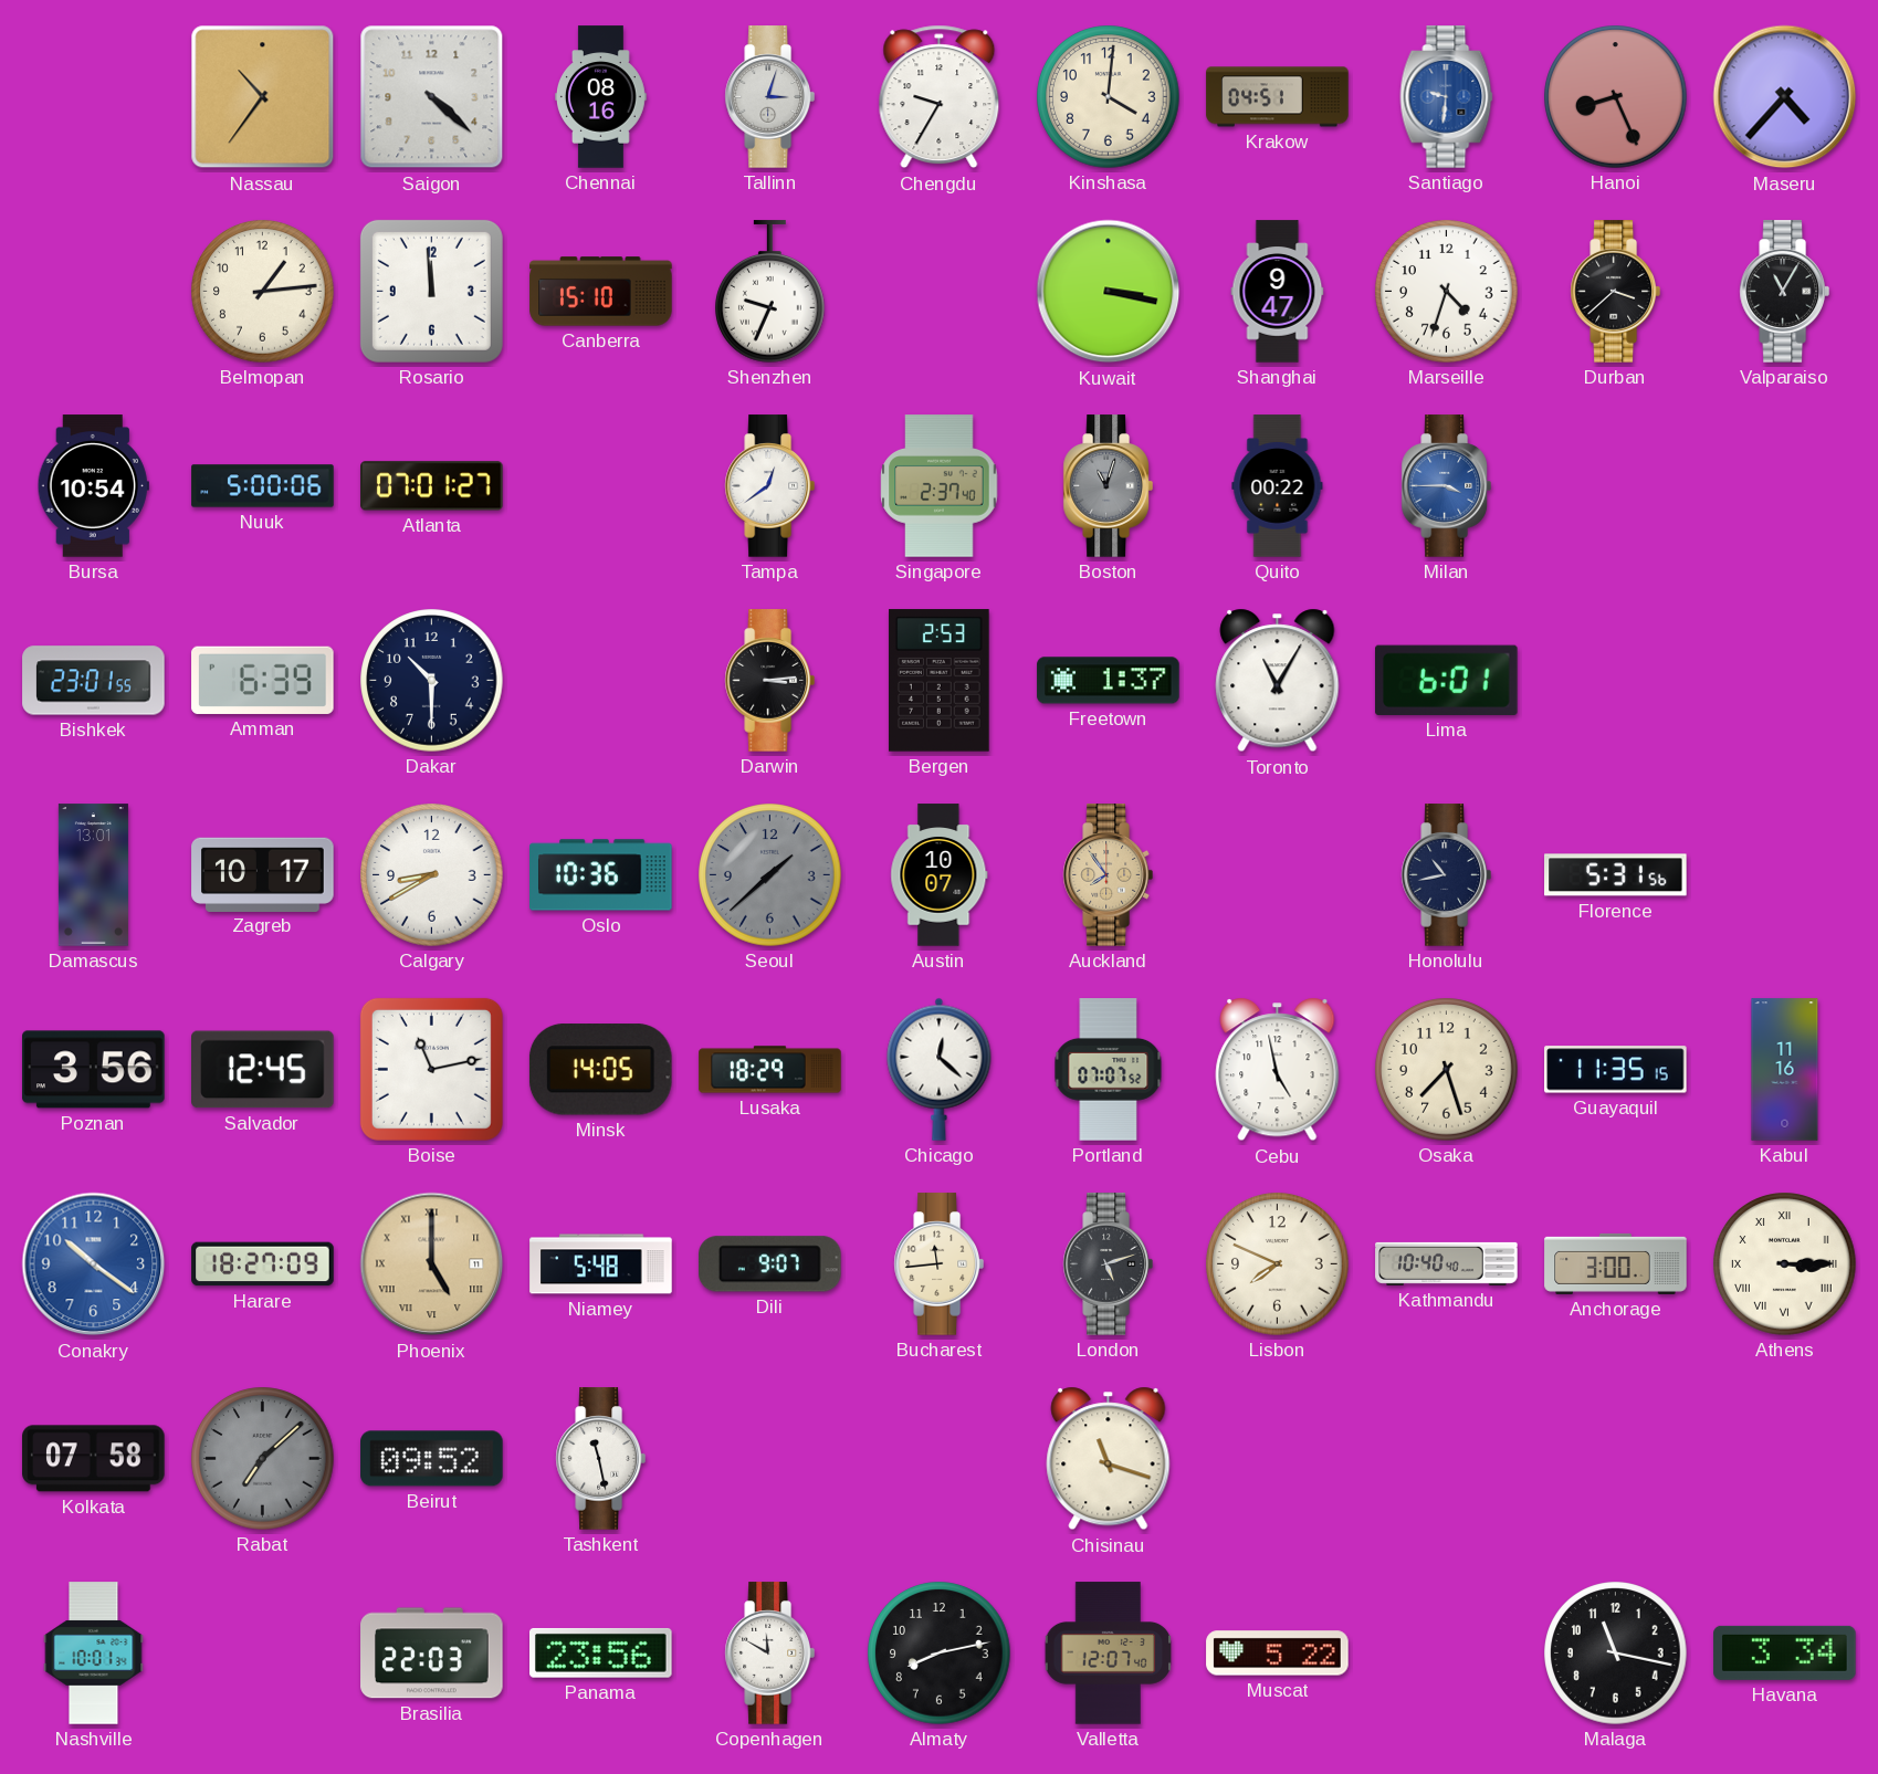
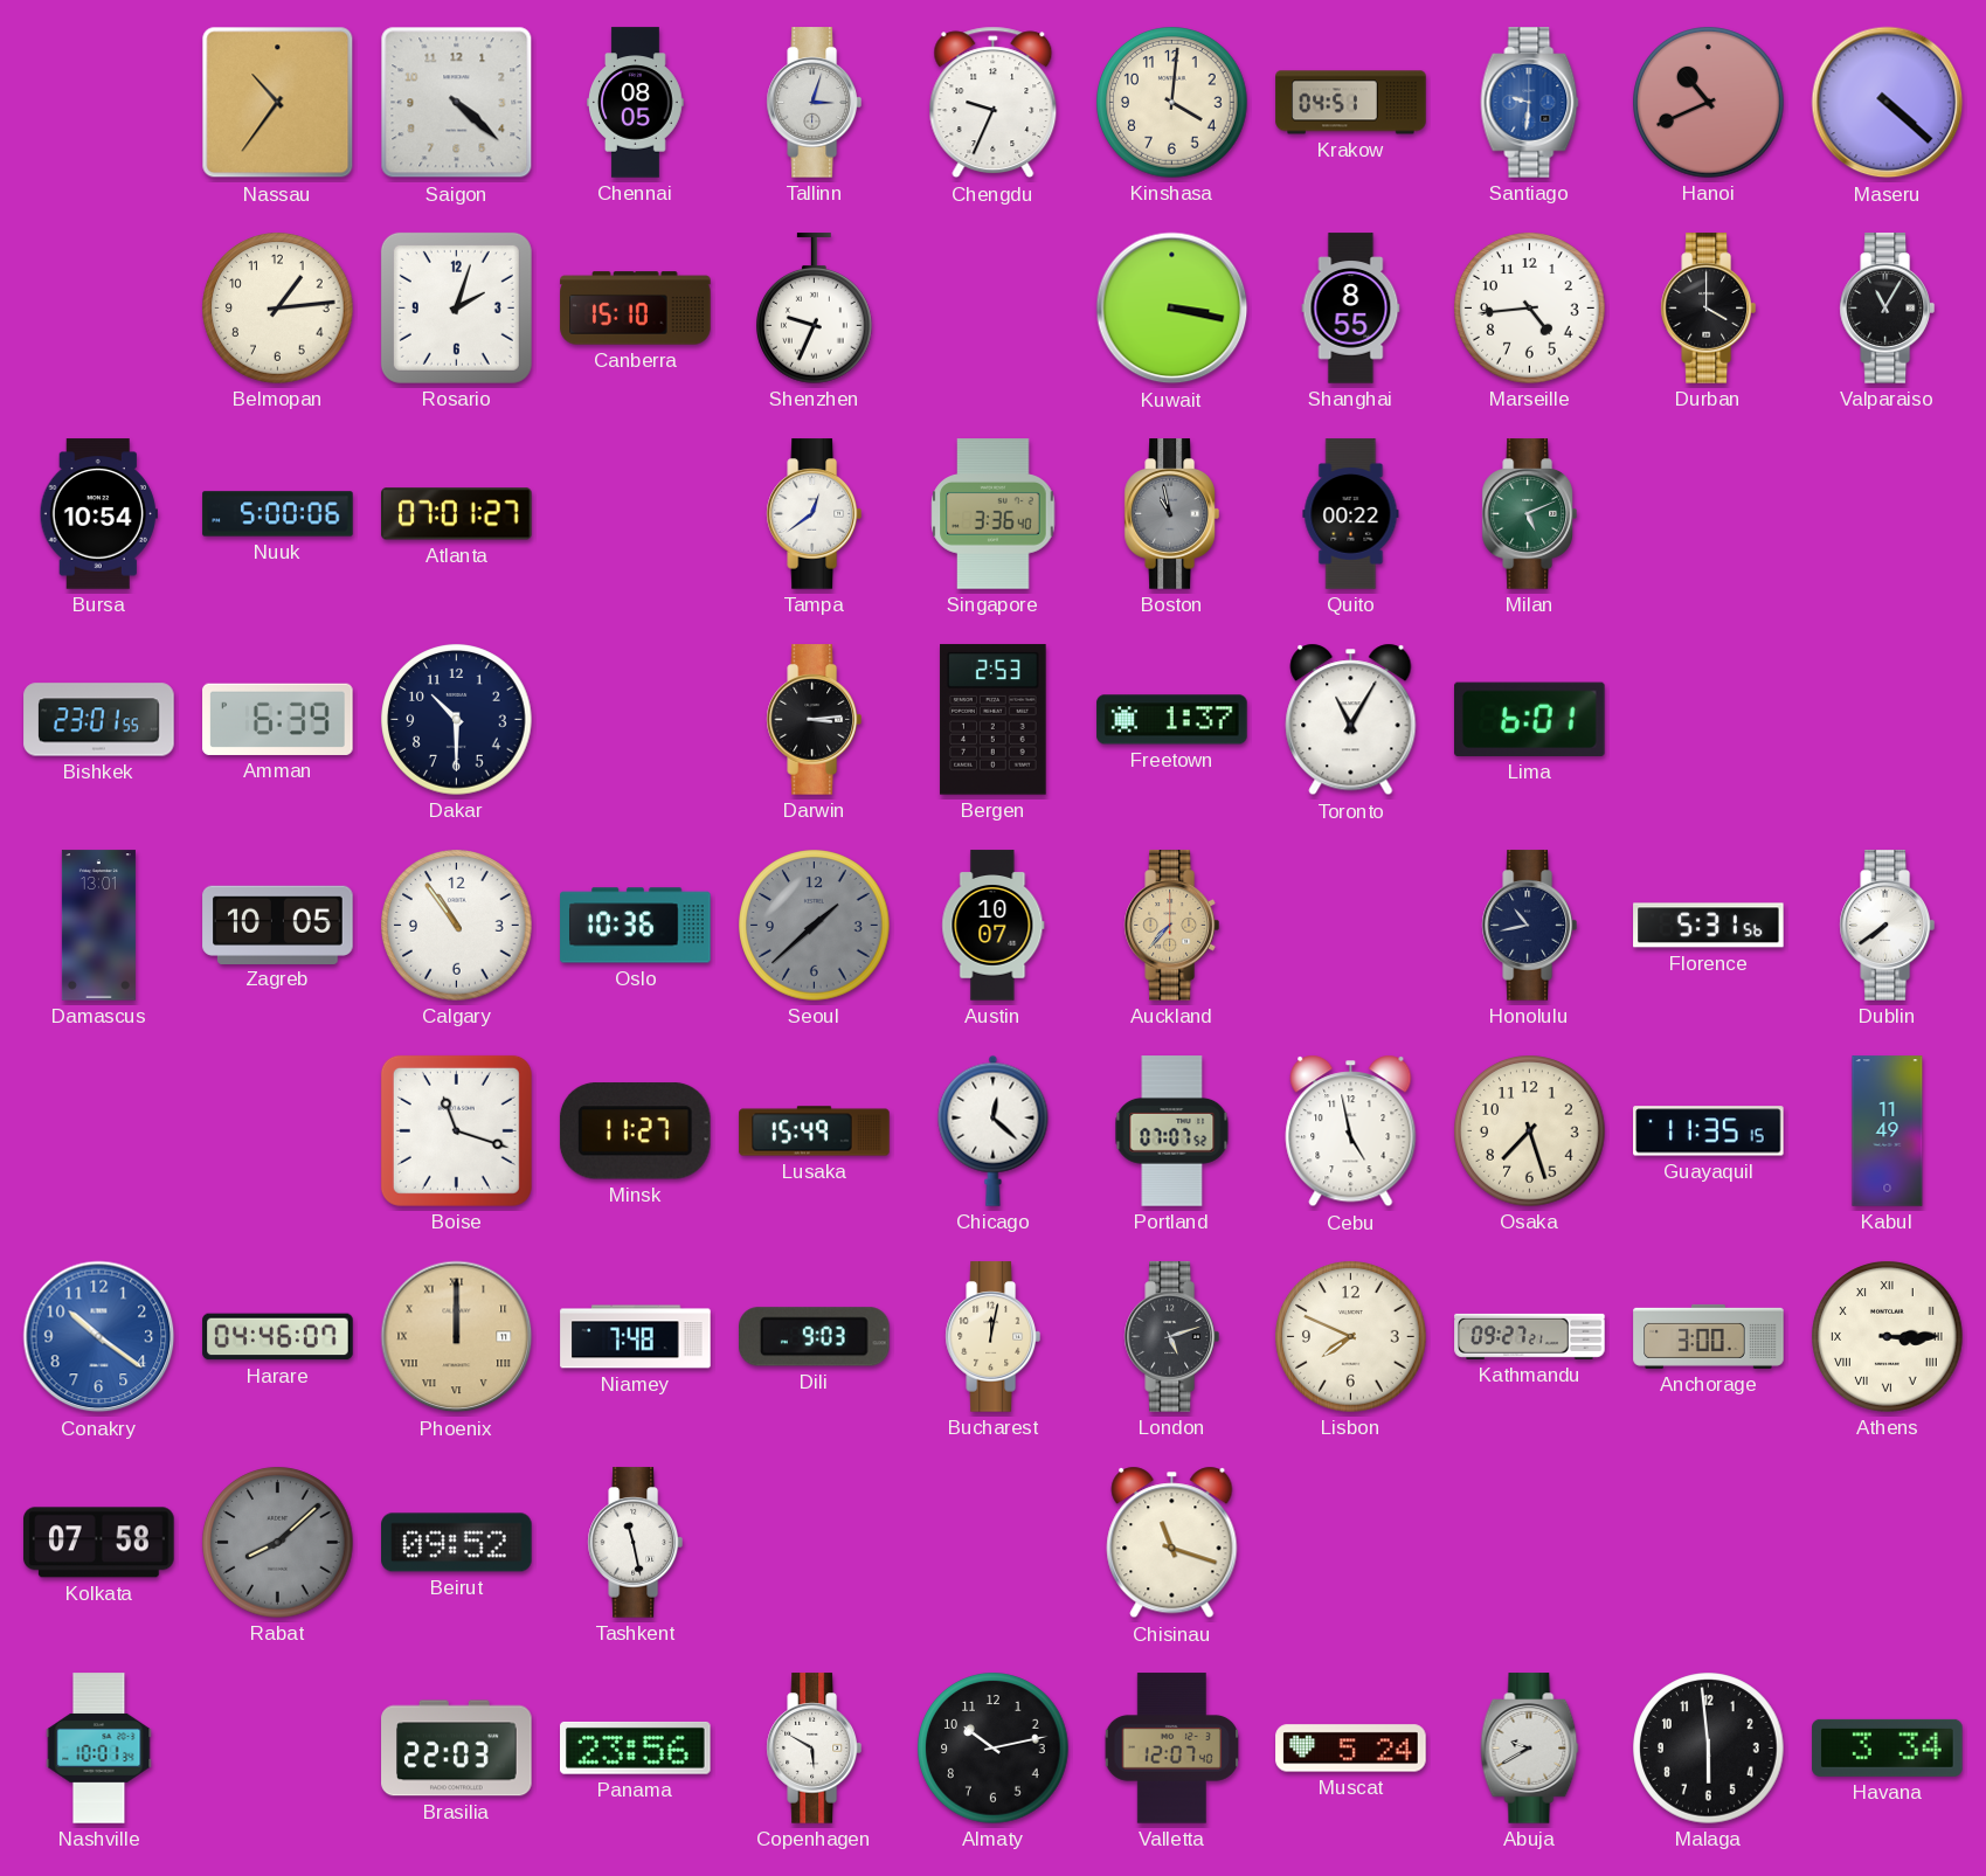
Chennai: 08:16 -> 08:05 (636, 103)
Chengdu: 9:35 -> 9:34 (994, 103)
Hanoi: 8:26 -> 10:41 (1709, 103)
Maseru: 4:37 -> 4:22 (1888, 103)
Rosario: 11:59 -> 2:03 (456, 307)
Shanghai: 9:47 -> 8:55 (1351, 309)
Marseille: 4:33 -> 4:44 (1530, 309)
Durban: 3:38 -> 4:00 (1708, 309)
Singapore: 2:37 -> 3:36 (994, 514)
Boston: 11:03 -> 10:58 (1171, 514)
Milan: 3:45 -> 5:11 (1529, 514)
Milan dial: blue -> green (1529, 514)
Zagreb: 10:17 -> 10:05 (278, 925)
Calgary: 8:40 -> 10:54 (457, 926)
Auckland: 7:54 -> 7:37 (1171, 926)
Dublin: none -> 7:39 (1887, 926)
Poznan: 3:56 -> none (94, 1070)
Salvador: 12:45 -> none (263, 1070)
Boise: 11:13 -> 11:18 (456, 1130)
Minsk: 14:05 -> 11:27 (635, 1131)
Lusaka: 18:29 -> 15:49 (815, 1131)
Kabul: 11:16 -> 11:49 (1888, 1131)
Harare: 18:27 -> 04:46 (278, 1337)
Phoenix: 5:00 -> 12:00 (457, 1337)
Niamey: 5:48 -> 7:48 (636, 1337)
Dili: 9:07 -> 9:03 (815, 1337)
Bucharest: 11:44 -> 12:02 (992, 1337)
Kathmandu: 10:40 -> 09:27 (1530, 1336)
Rabat: 7:08 -> 8:08 (278, 1543)
Copenhagen: 11:50 -> 5:50 (814, 1749)
Almaty: 8:13 -> 10:13 (994, 1749)
Muscat: 5:22 -> 5:24 (1351, 1749)
Abuja: none -> 9:40 (1530, 1749)
Malaga: 11:17 -> 5:59 (1709, 1749)
